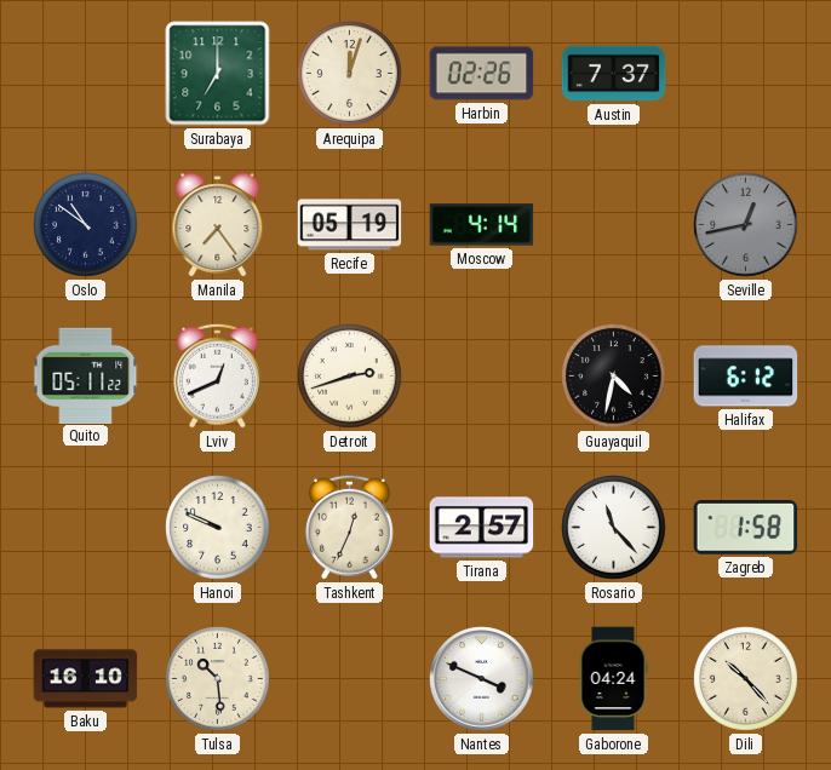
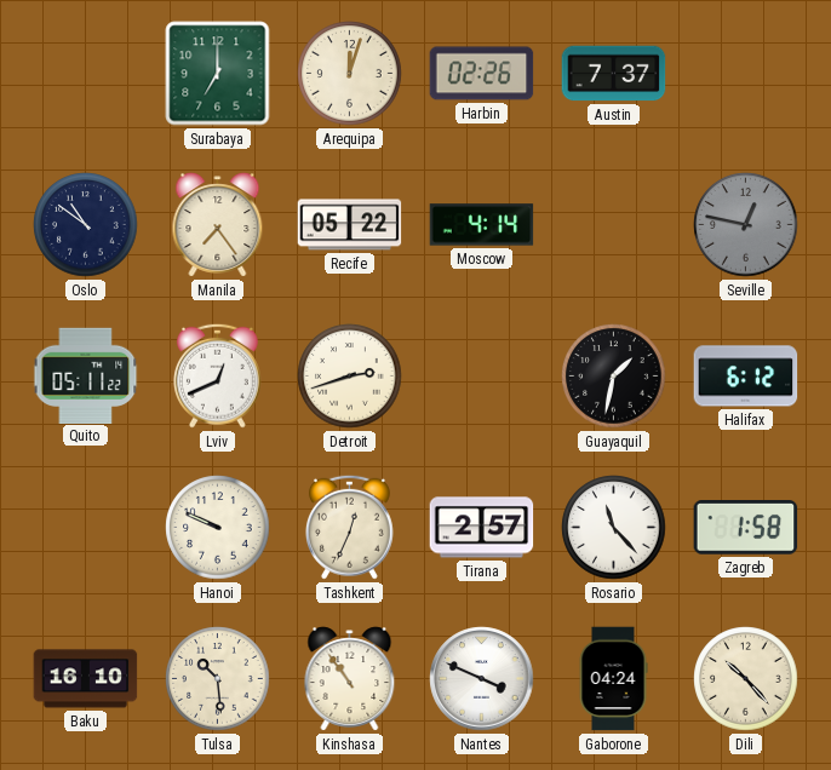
Recife: 05:19 -> 05:22 (350, 225)
Seville: 12:43 -> 12:47 (746, 225)
Guayaquil: 4:32 -> 1:32 (614, 377)
Kinshasa: none -> 10:54 (350, 679)
